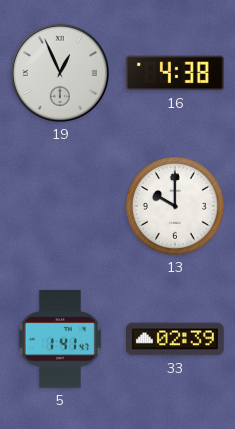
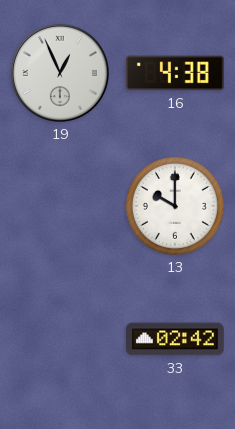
5: 1:41 -> none (60, 339)
33: 02:39 -> 02:42 (176, 339)
